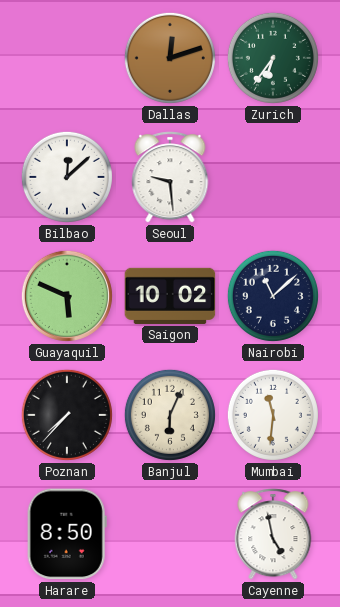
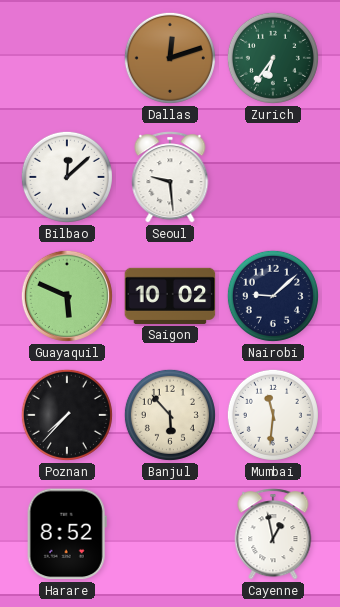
Nairobi: 11:08 -> 9:08 (273, 296)
Banjul: 6:04 -> 5:53 (170, 415)
Harare: 8:50 -> 8:52 (67, 534)
Cayenne: 4:58 -> 12:58 (273, 534)
